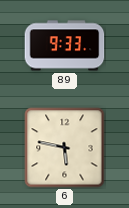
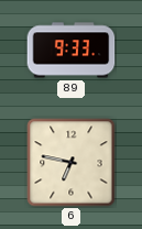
6: 5:47 -> 6:47 (72, 163)
